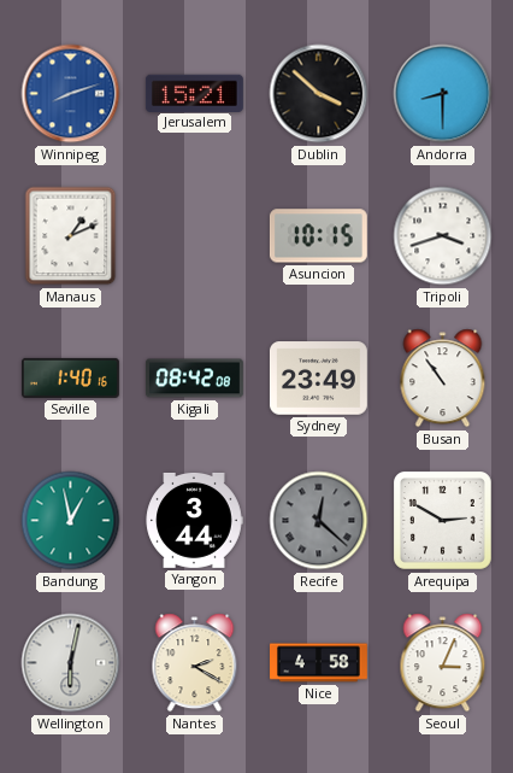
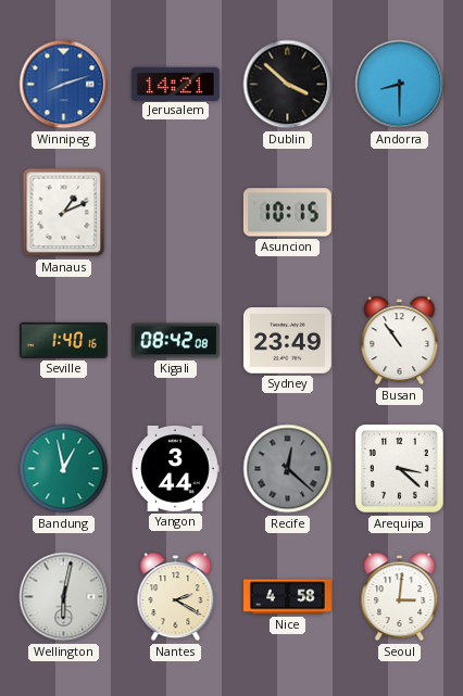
Jerusalem: 15:21 -> 14:21 (175, 84)
Tripoli: 3:42 -> none (443, 236)
Arequipa: 2:50 -> 3:22 (400, 469)
Seoul: 3:04 -> 3:01 (400, 597)
